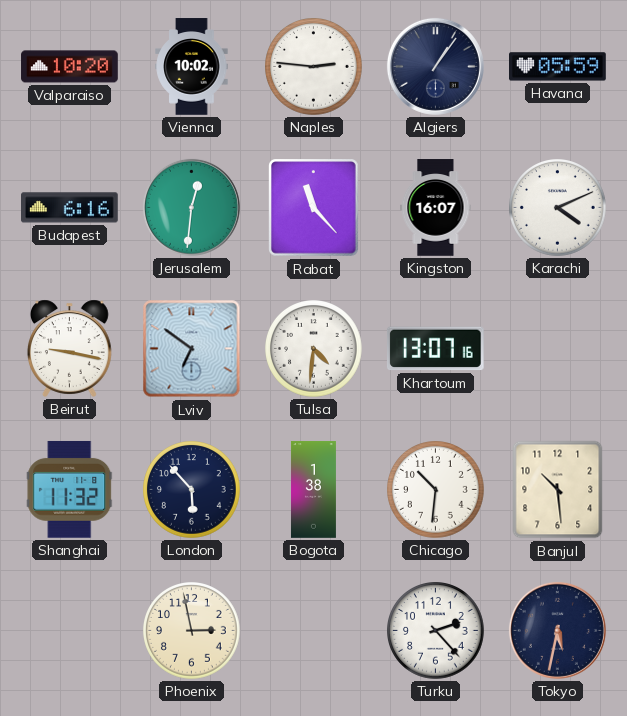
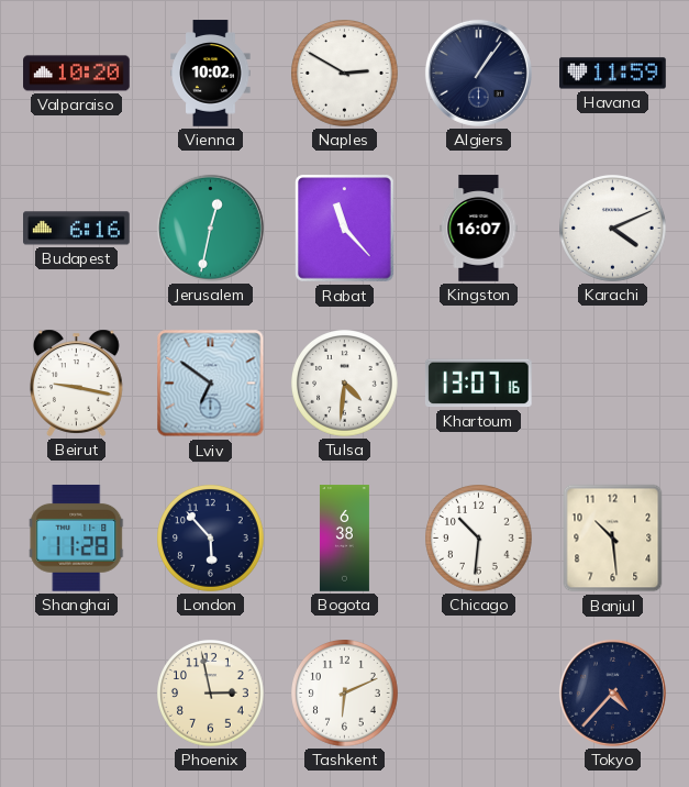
Naples: 2:46 -> 2:50 (345, 74)
Havana: 05:59 -> 11:59 (613, 74)
Jerusalem: 12:31 -> 12:32 (210, 228)
Shanghai: 11:32 -> 11:28 (77, 537)
Bogota: 1:38 -> 6:38 (344, 539)
Tashkent: none -> 6:11 (345, 694)
Turku: 2:23 -> none (436, 631)
Tokyo: 5:32 -> 4:37 (612, 692)
